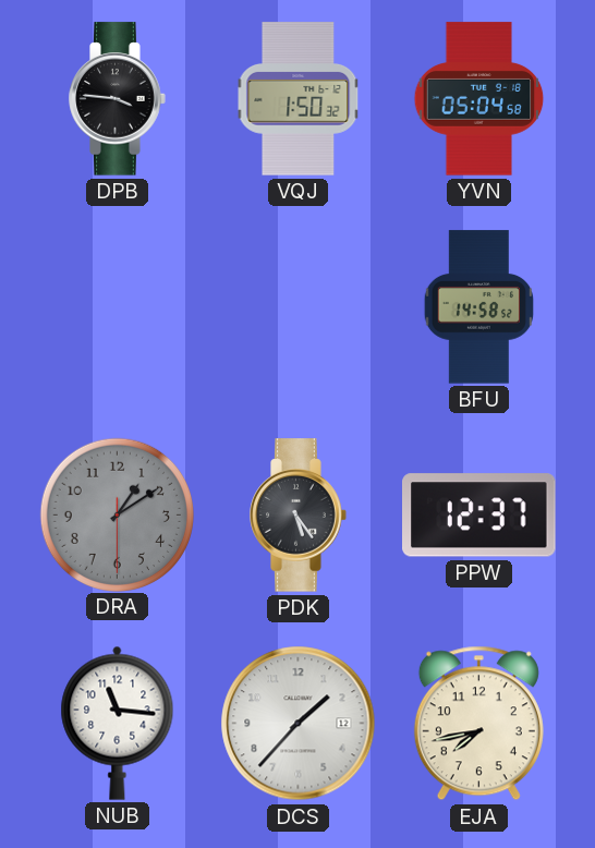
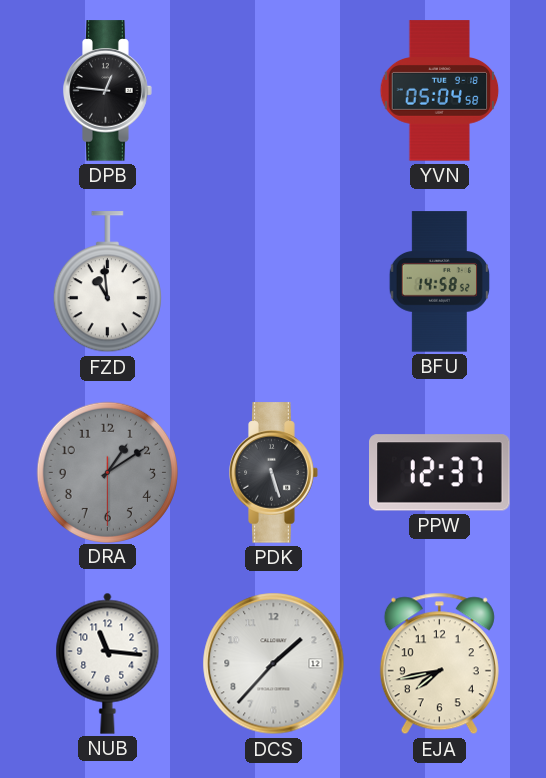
DPB: 3:46 -> 12:46 (108, 91)
VQJ: 1:50 -> none (299, 99)
FZD: none -> 10:59 (107, 282)
PDK: 5:24 -> 5:27 (274, 473)
